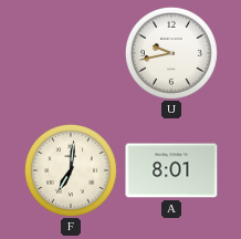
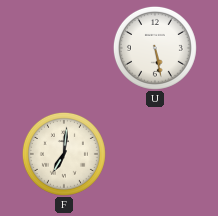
U: 9:43 -> 5:28 (155, 48)
A: 8:01 -> none (171, 170)
